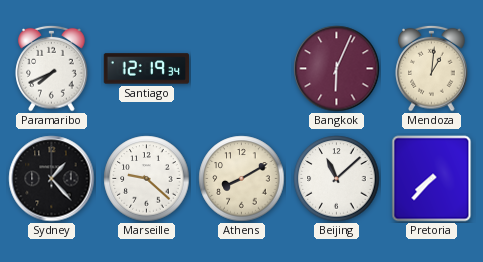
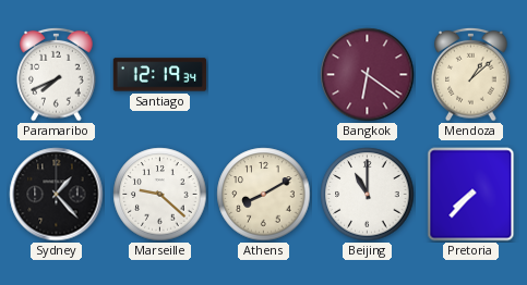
Bangkok: 6:04 -> 6:21 (368, 75)
Mendoza: 1:01 -> 1:08 (471, 74)
Beijing: 11:08 -> 11:00 (368, 195)
